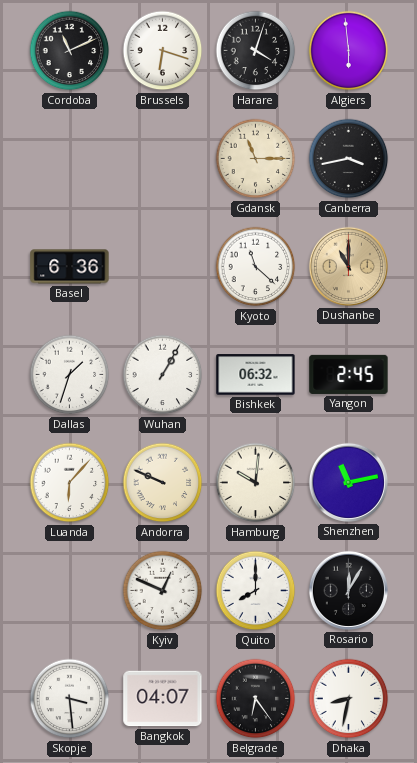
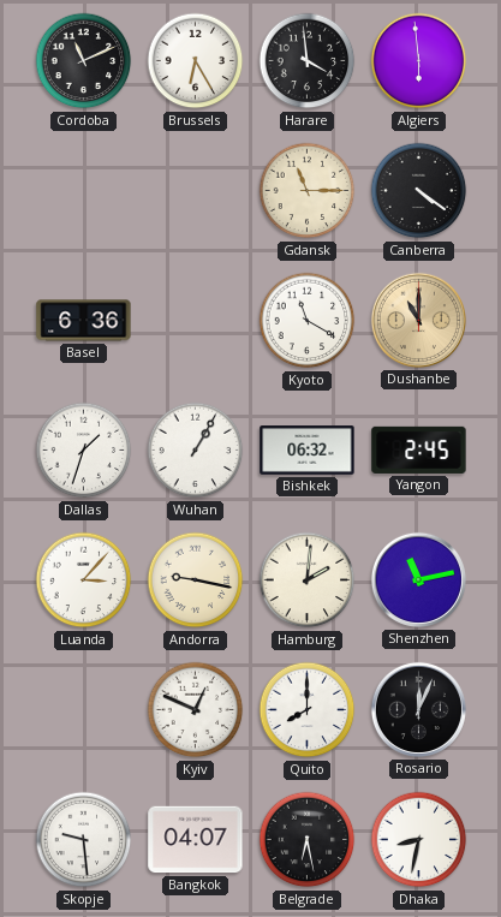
Brussels: 6:18 -> 6:25 (196, 61)
Harare: 4:03 -> 3:59 (308, 61)
Canberra: 3:43 -> 4:21 (419, 191)
Kyoto: 11:22 -> 11:20 (308, 321)
Luanda: 6:07 -> 3:07 (84, 580)
Andorra: 9:49 -> 9:17 (196, 580)
Hamburg: 10:01 -> 2:01 (308, 580)
Rosario: 12:05 -> 12:04 (418, 709)
Skopje: 3:29 -> 9:29 (84, 840)
Belgrade: 6:24 -> 6:28 (308, 840)
